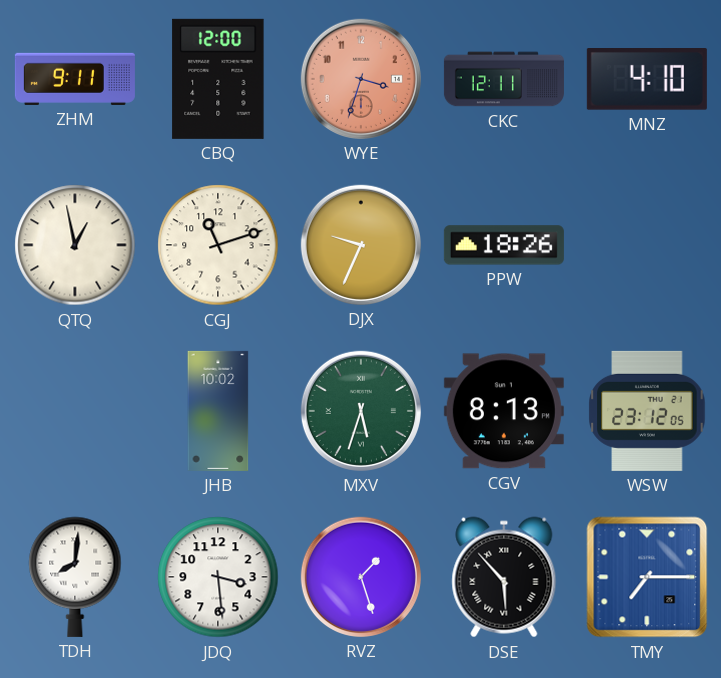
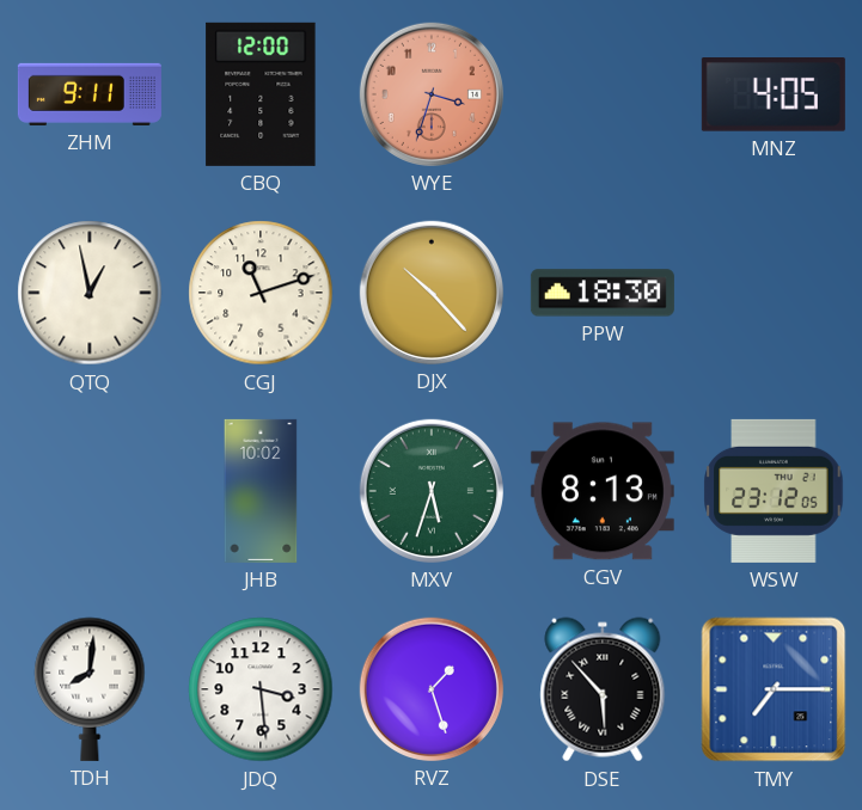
CKC: 12:11 -> none (504, 79)
MNZ: 4:10 -> 4:05 (774, 96)
DJX: 9:34 -> 10:23 (432, 293)
PPW: 18:26 -> 18:30 (603, 293)
